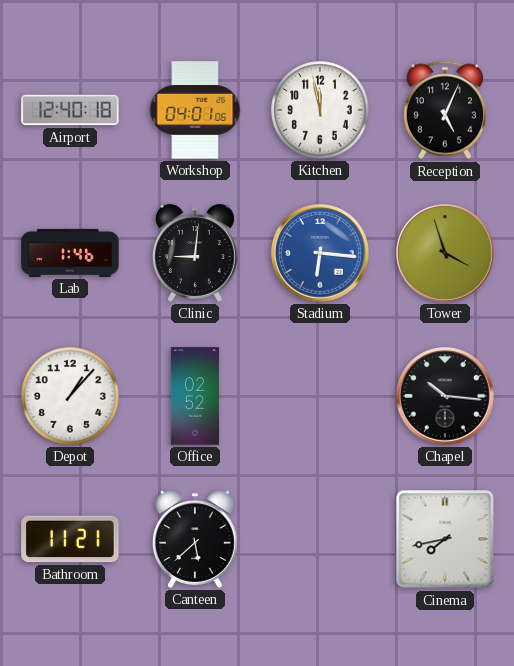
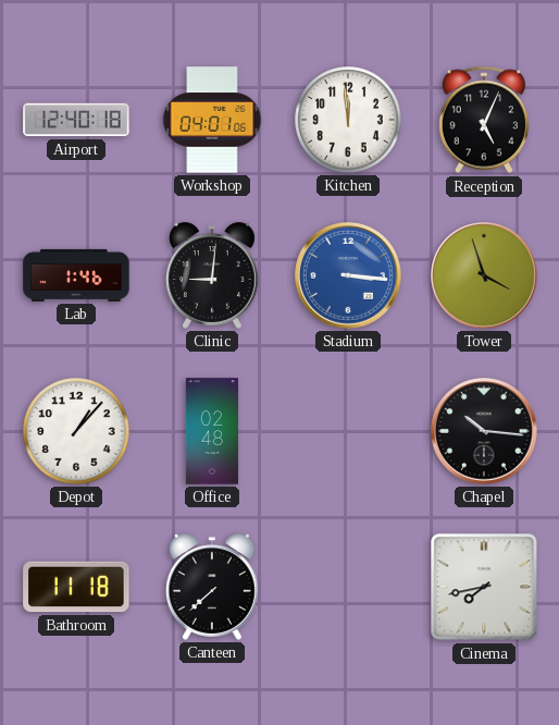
Kitchen: 11:58 -> 11:59 (348, 120)
Stadium: 6:16 -> 3:16 (349, 277)
Office: 02:52 -> 02:48 (212, 431)
Bathroom: 11:21 -> 11:18 (76, 587)
Canteen: 5:38 -> 7:38 (212, 587)
